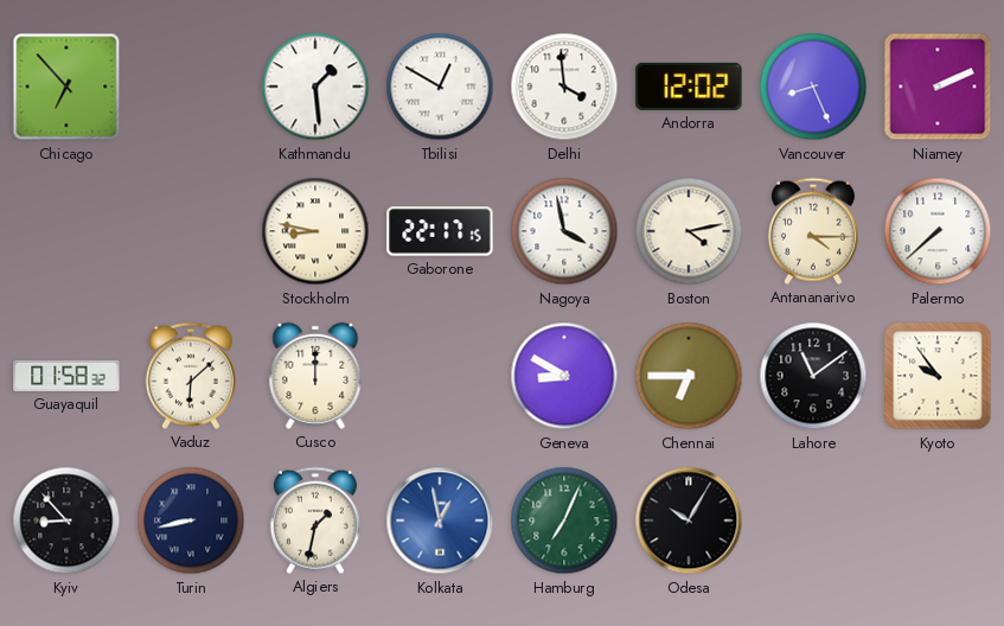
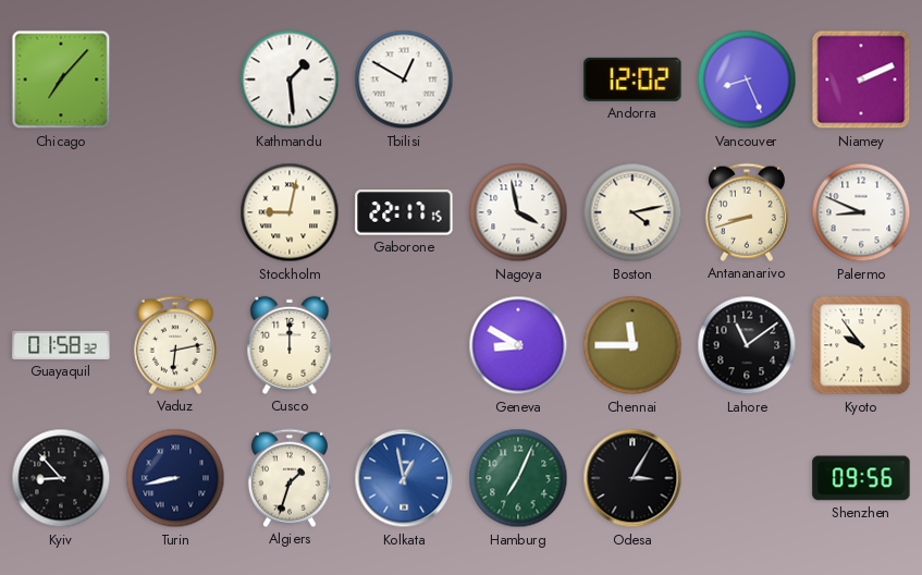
Chicago: 6:53 -> 7:07 (61, 79)
Delhi: 3:59 -> none (564, 87)
Stockholm: 8:47 -> 9:02 (290, 212)
Antananarivo: 4:15 -> 8:42 (747, 212)
Palermo: 7:38 -> 8:49 (861, 212)
Vaduz: 6:08 -> 6:13 (175, 345)
Chennai: 6:45 -> 11:45 (632, 345)
Algiers: 1:32 -> 1:33 (290, 478)
Odesa: 10:05 -> 3:05 (632, 478)
Shenzhen: none -> 09:56 (861, 478)
